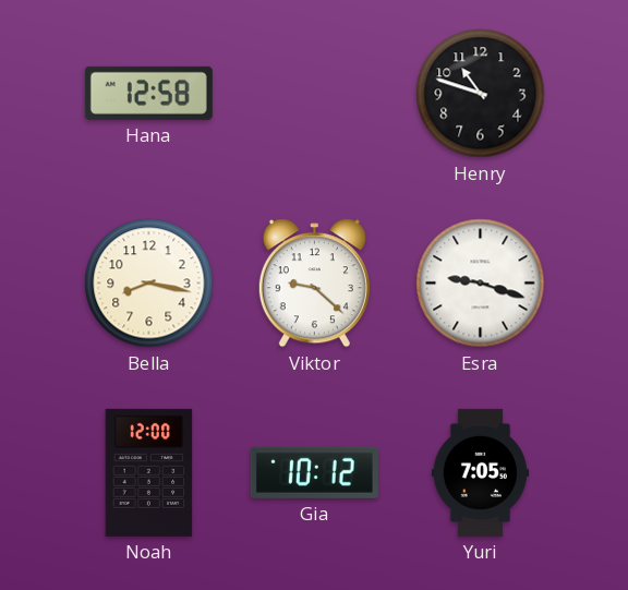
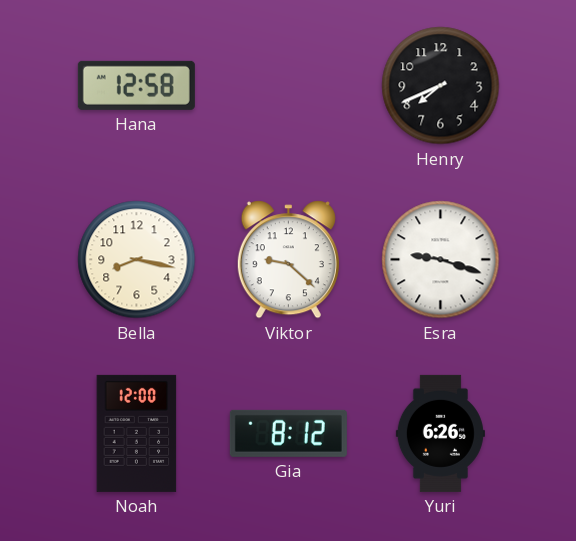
Henry: 10:48 -> 7:41 (441, 86)
Gia: 10:12 -> 8:12 (288, 433)
Yuri: 7:05 -> 6:26 (440, 433)
